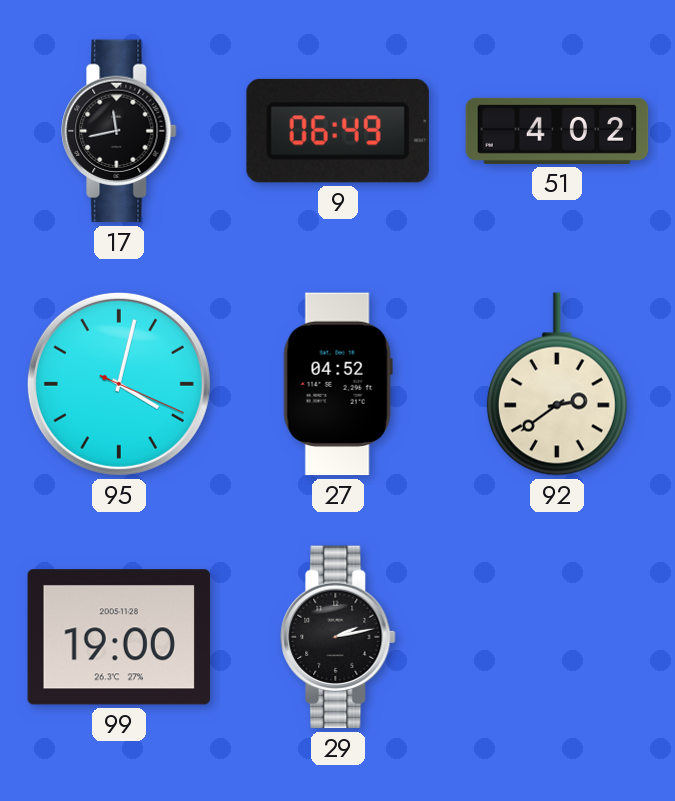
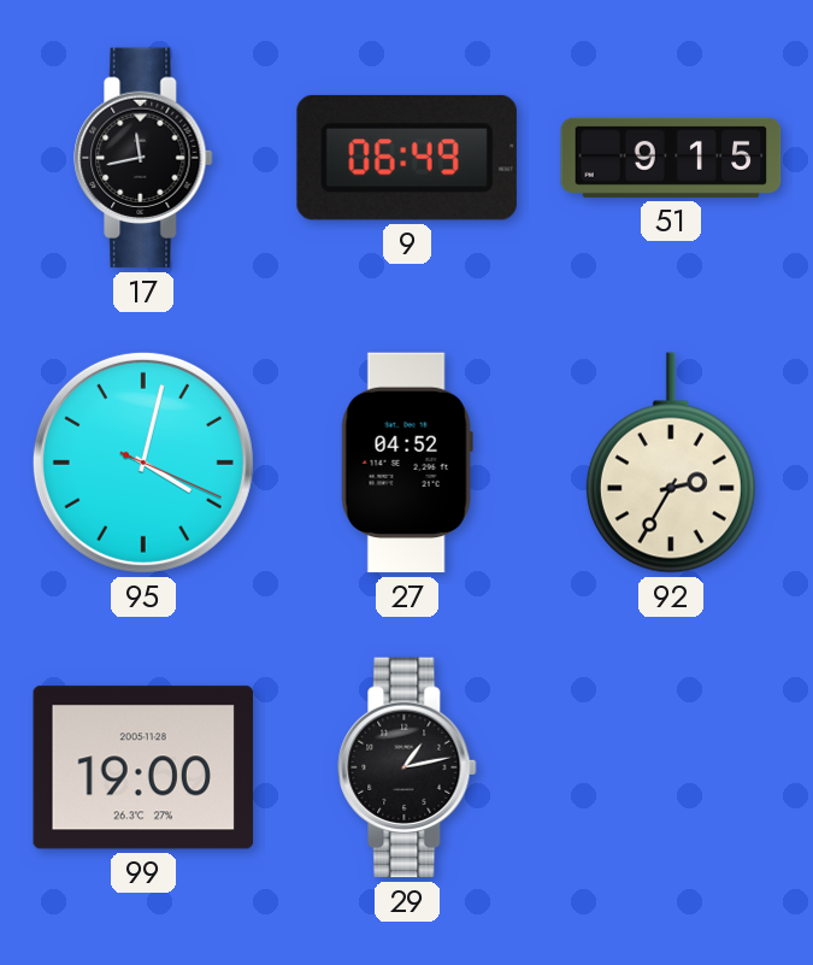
51: 4:02 -> 9:15 (671, 158)
92: 2:39 -> 2:35 (671, 463)
29: 2:13 -> 1:13 (407, 767)
